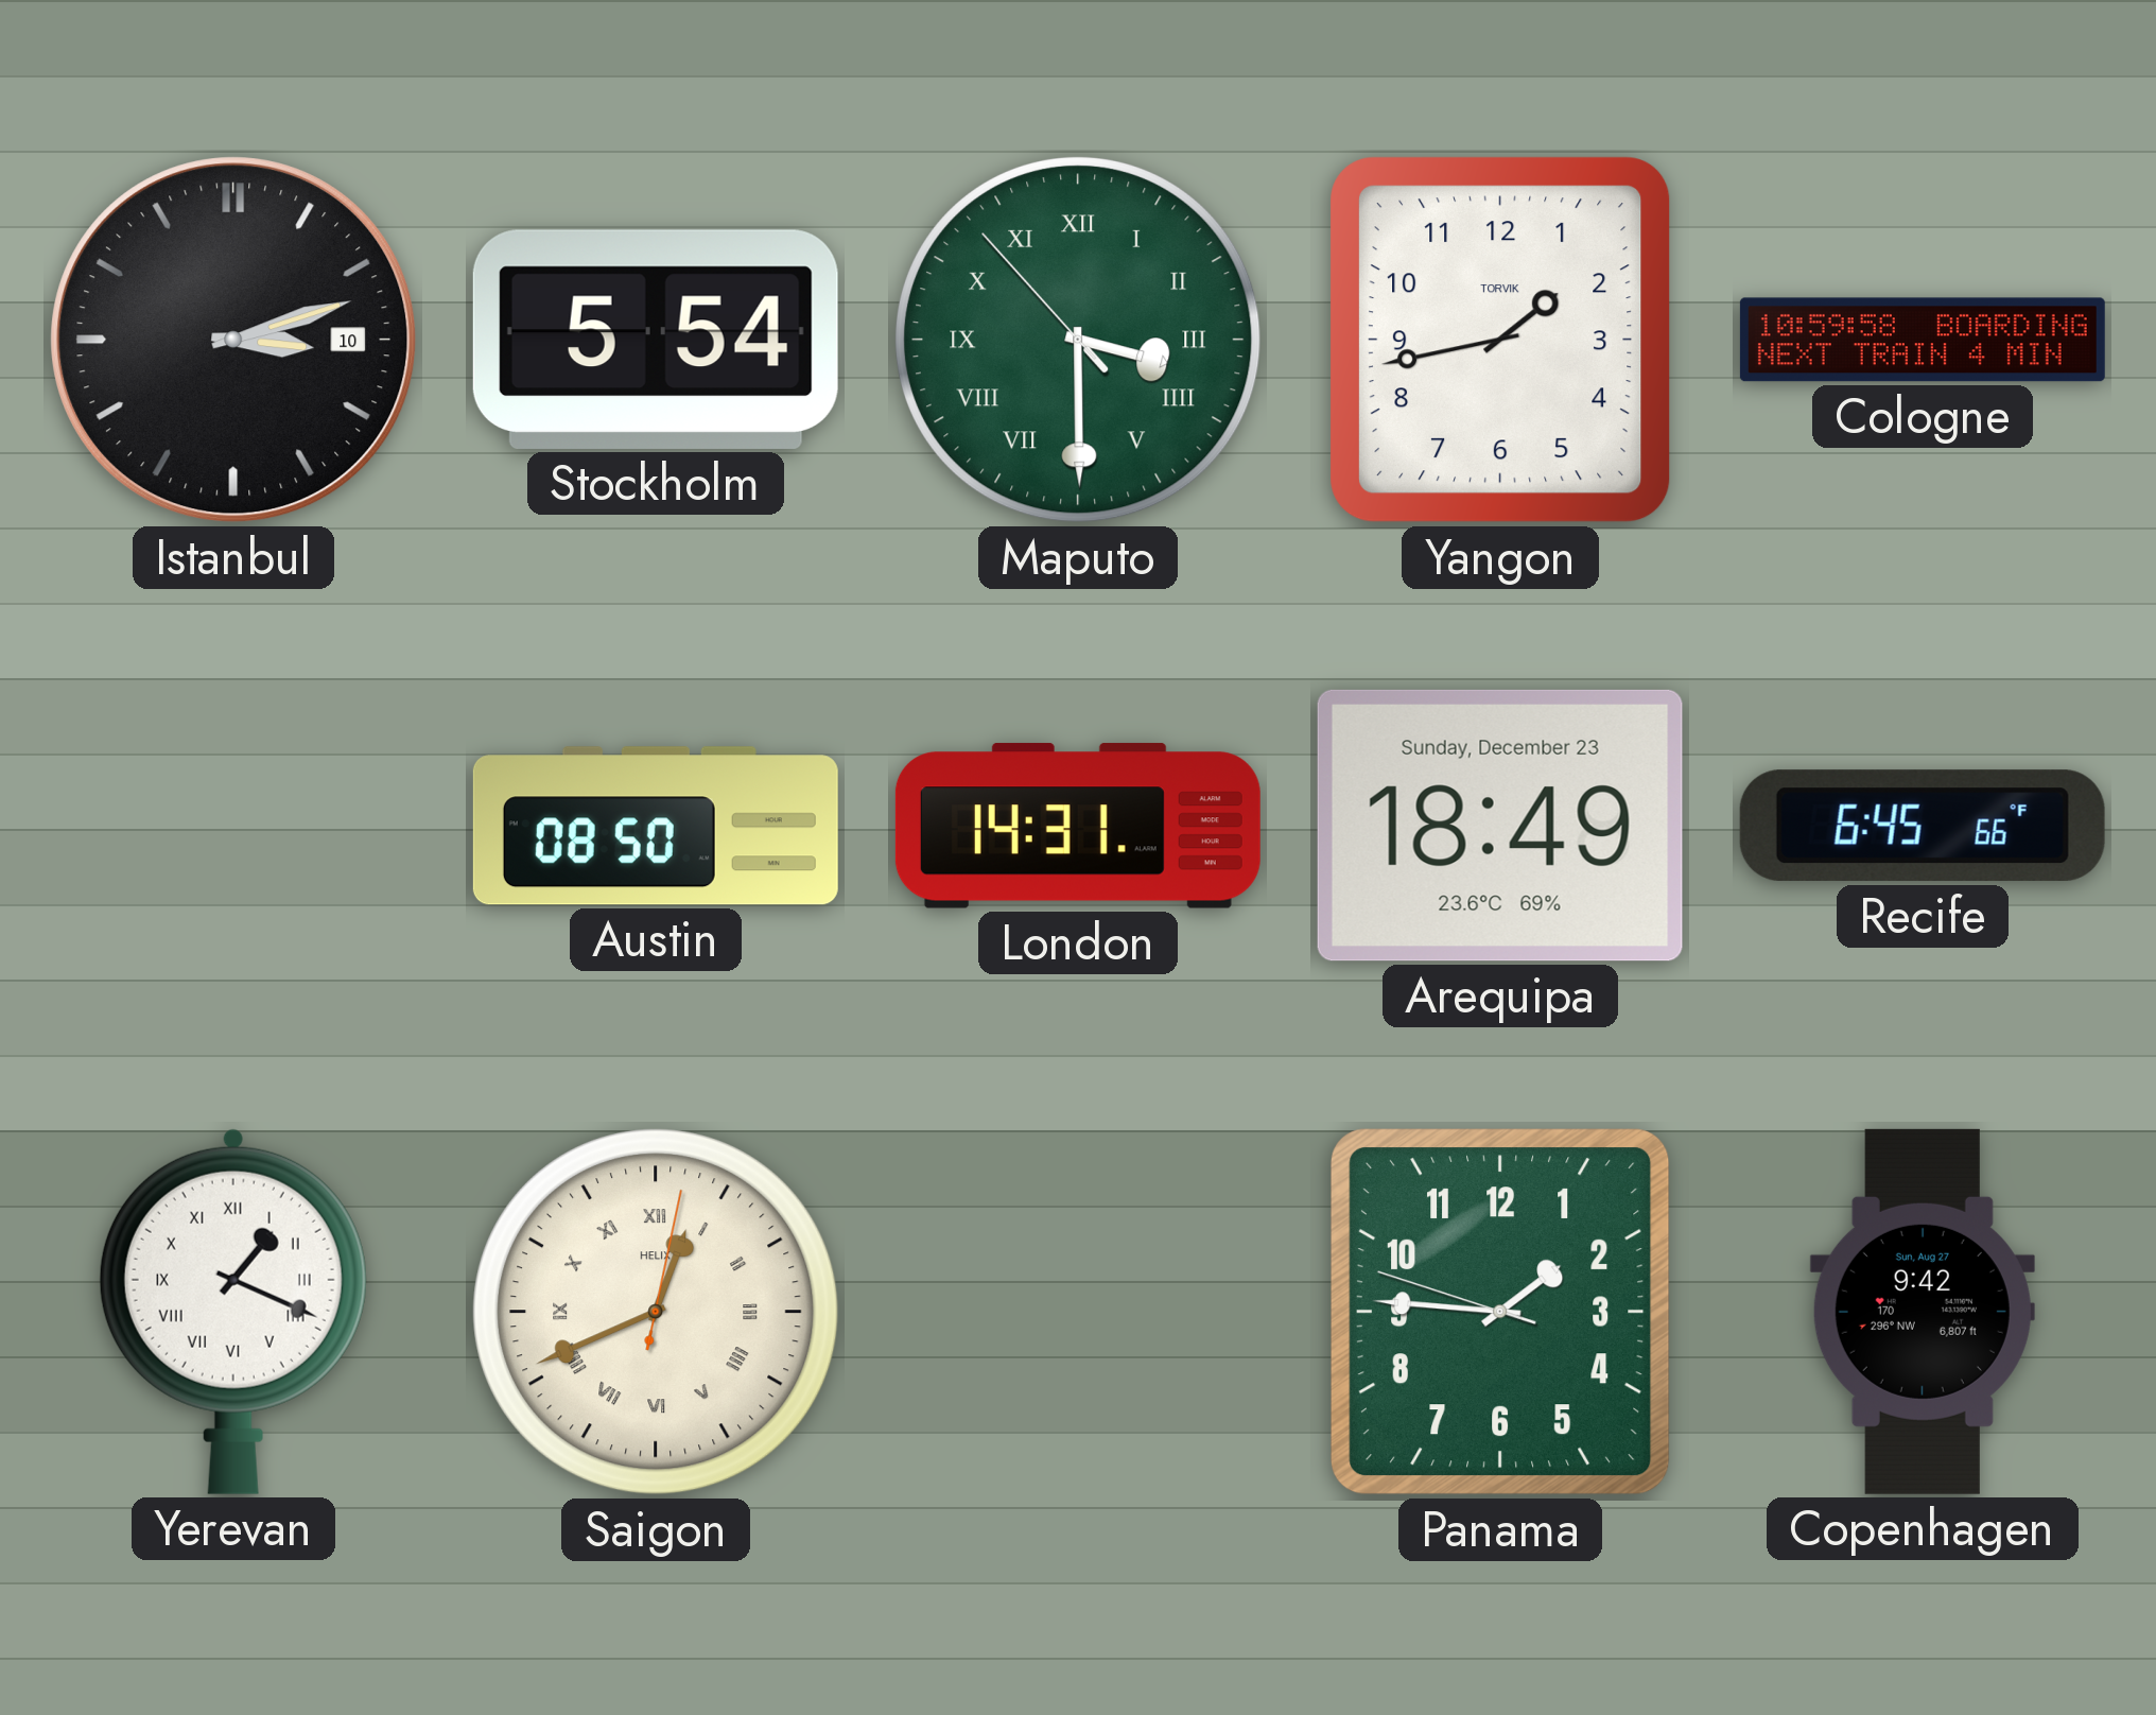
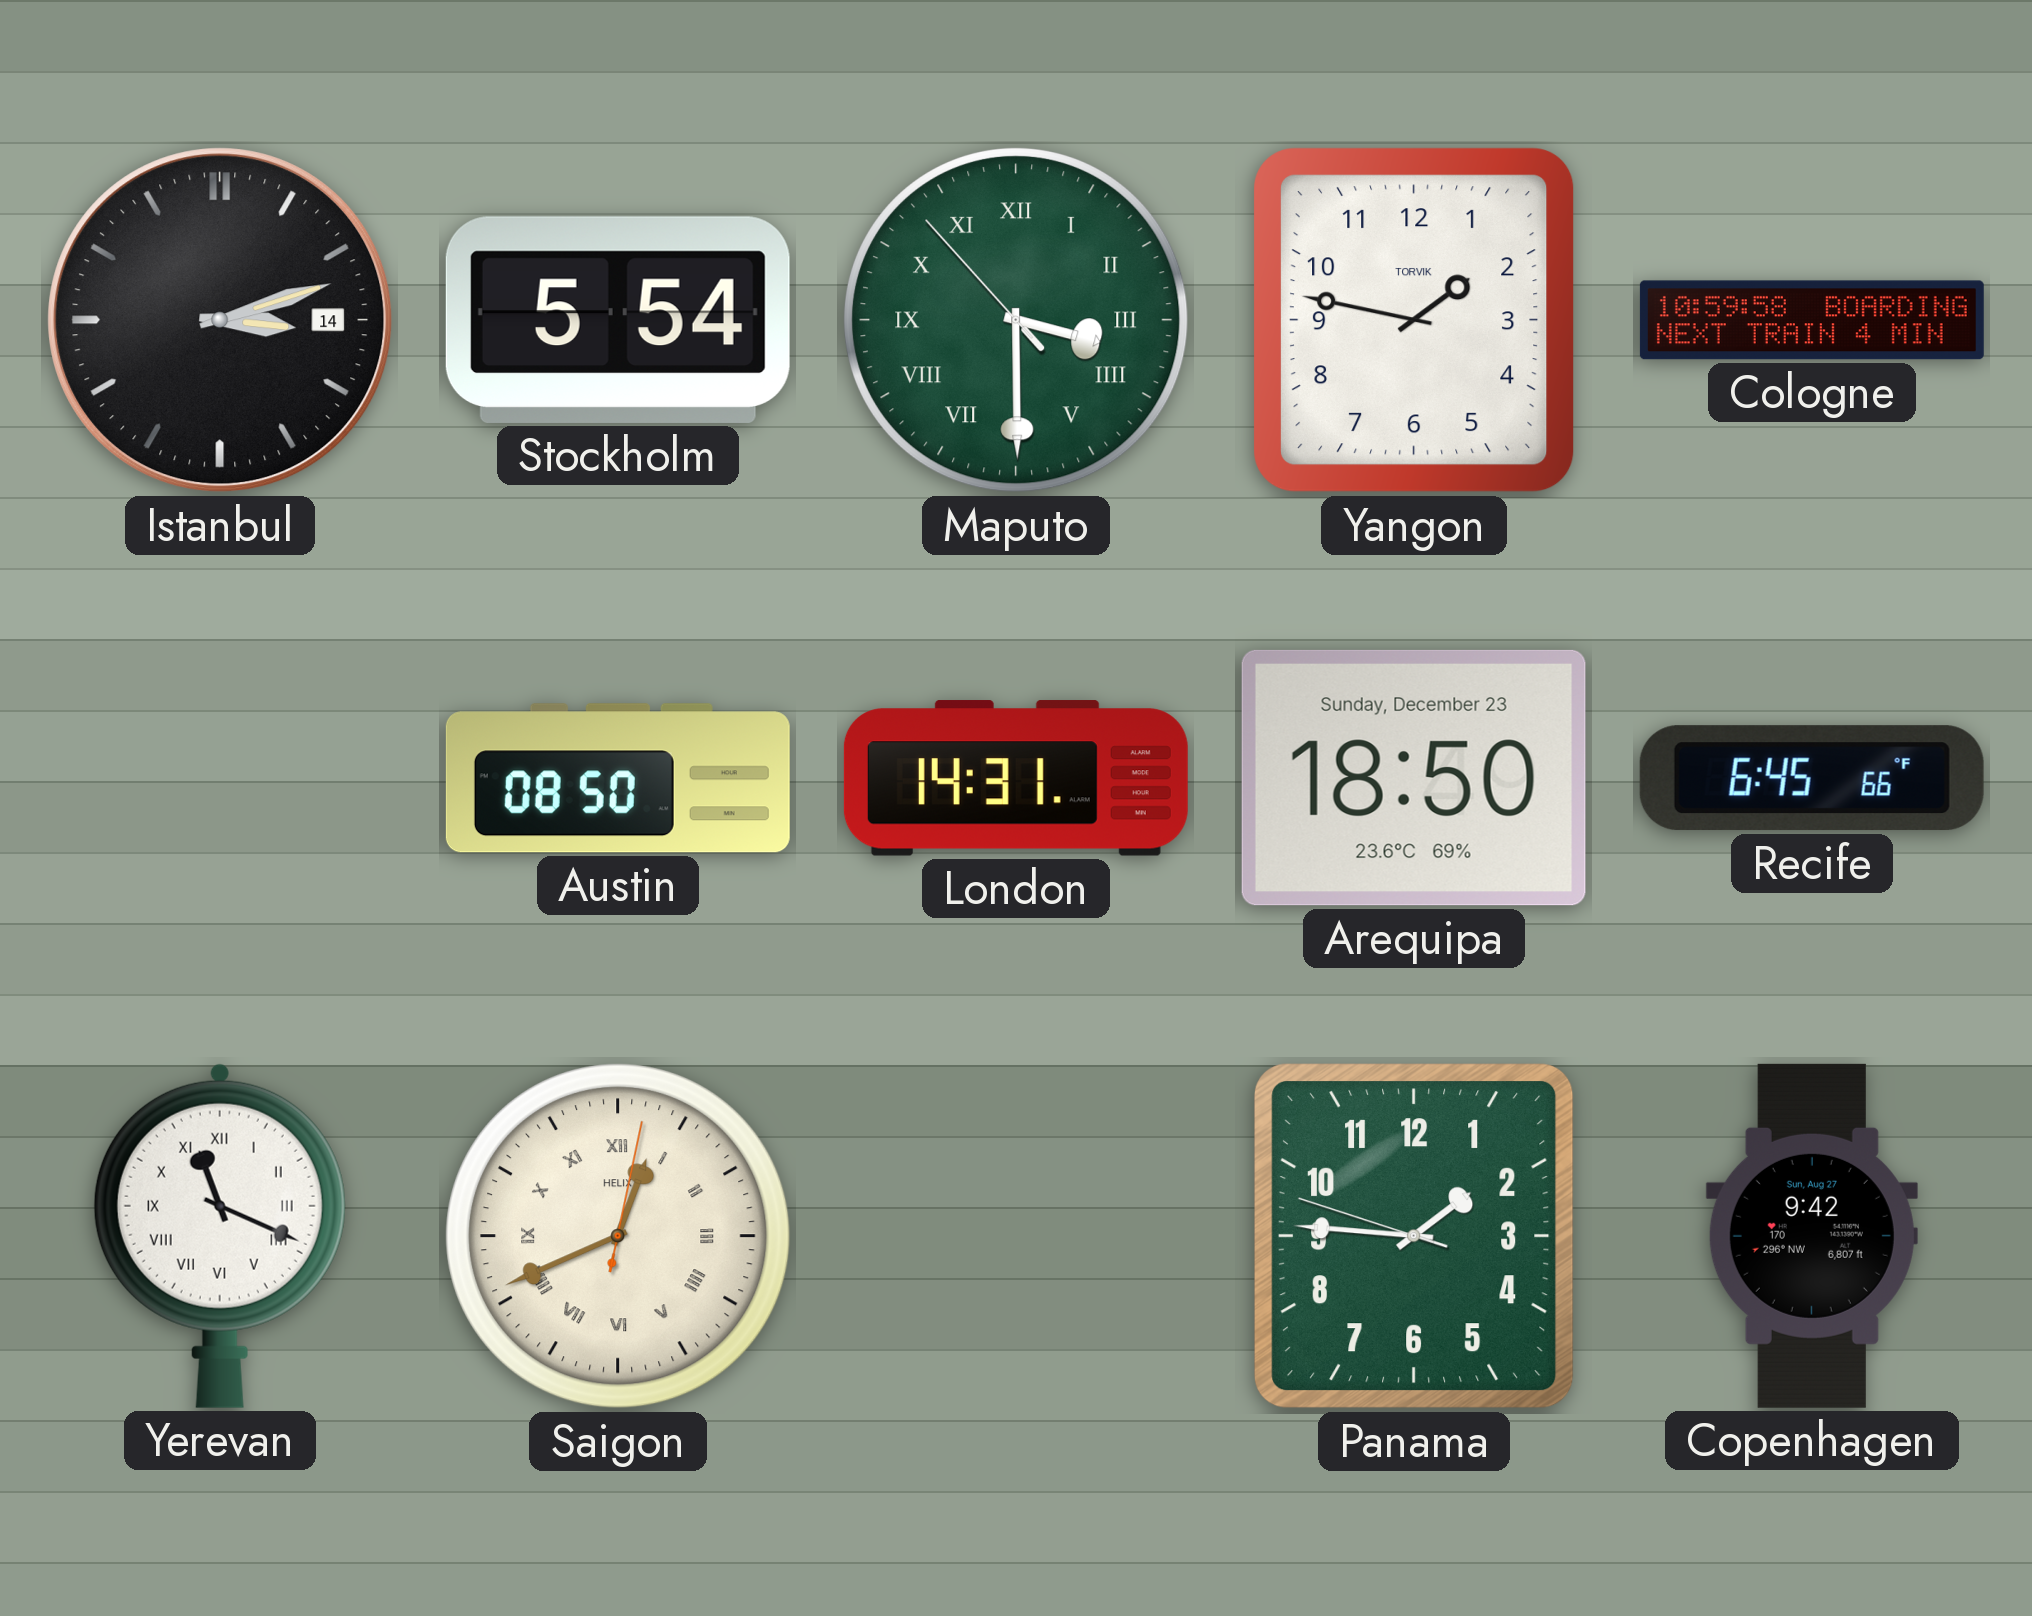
Istanbul date: 10 -> 14 (220, 320)
Yangon: 1:43 -> 1:47 (1414, 320)
Arequipa: 18:49 -> 18:50 (1414, 778)
Yerevan: 1:19 -> 11:19 (220, 1236)
